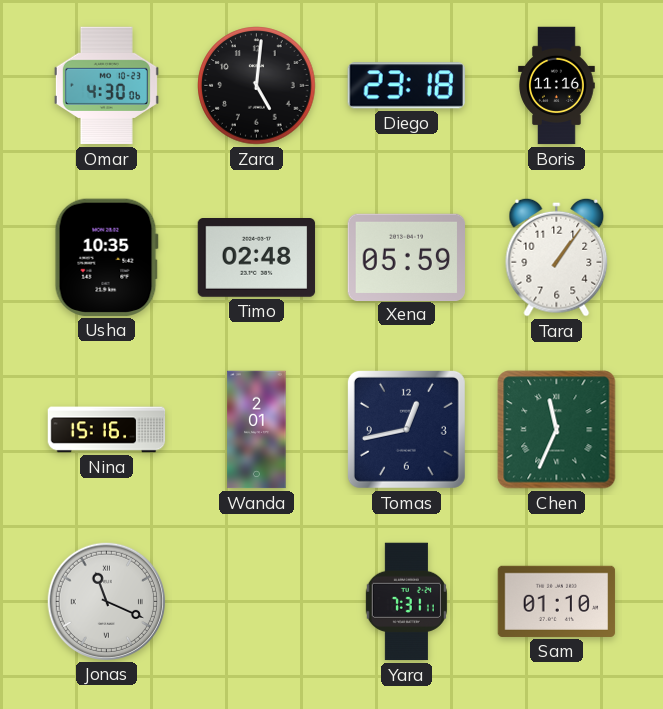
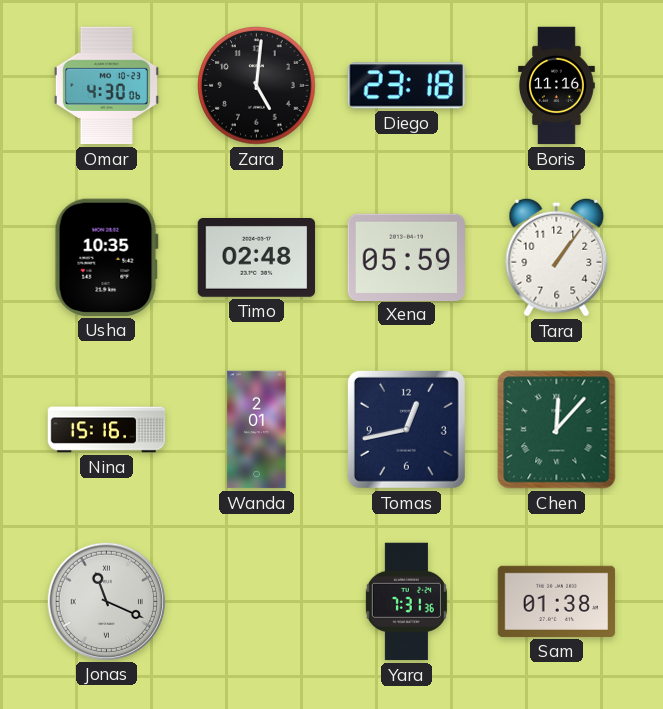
Chen: 11:34 -> 12:07 (557, 430)
Yara: 7:31:11 -> 7:31:36 (406, 602)
Sam: 01:10 -> 01:38 (557, 601)
